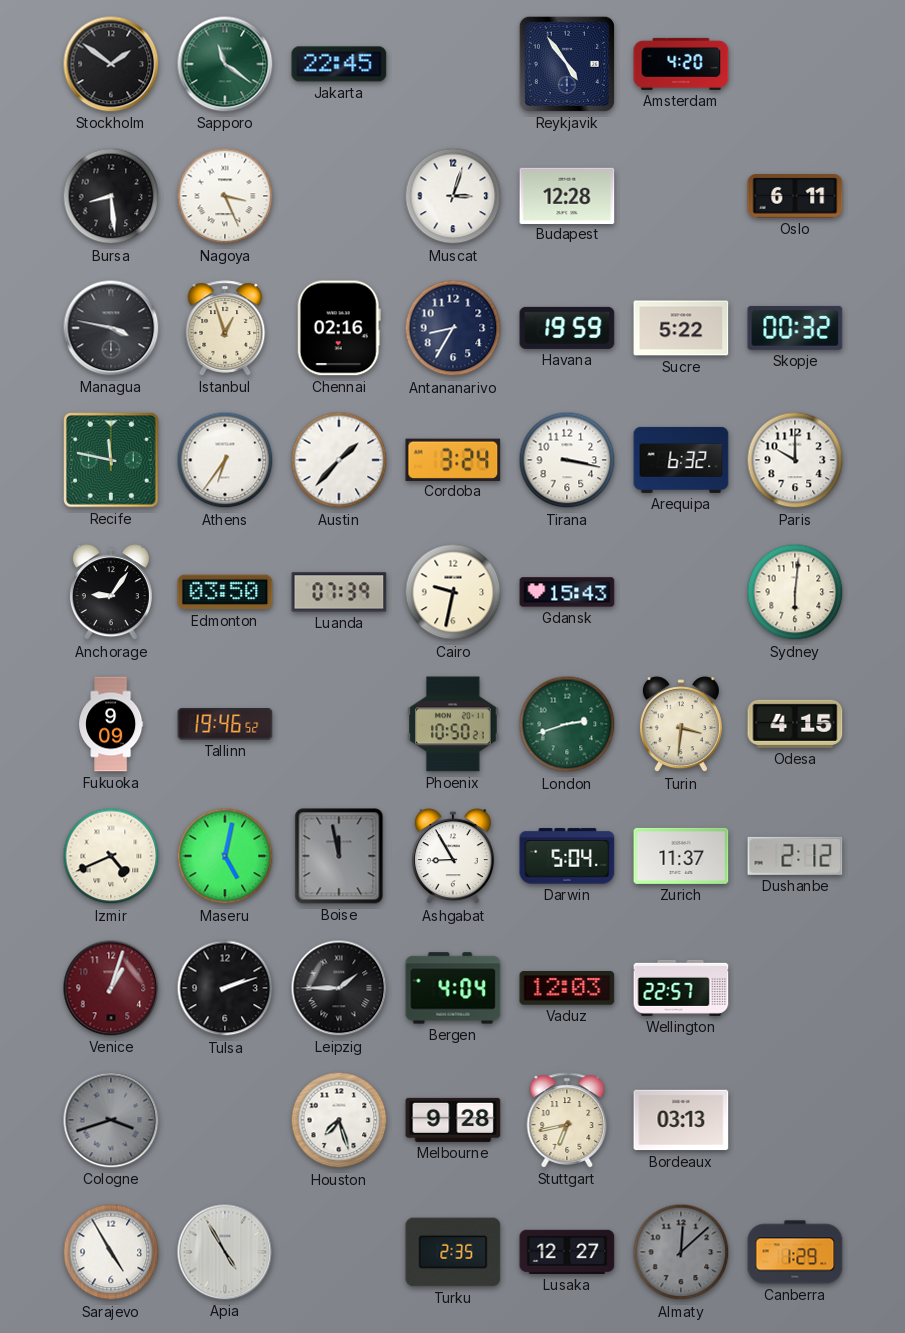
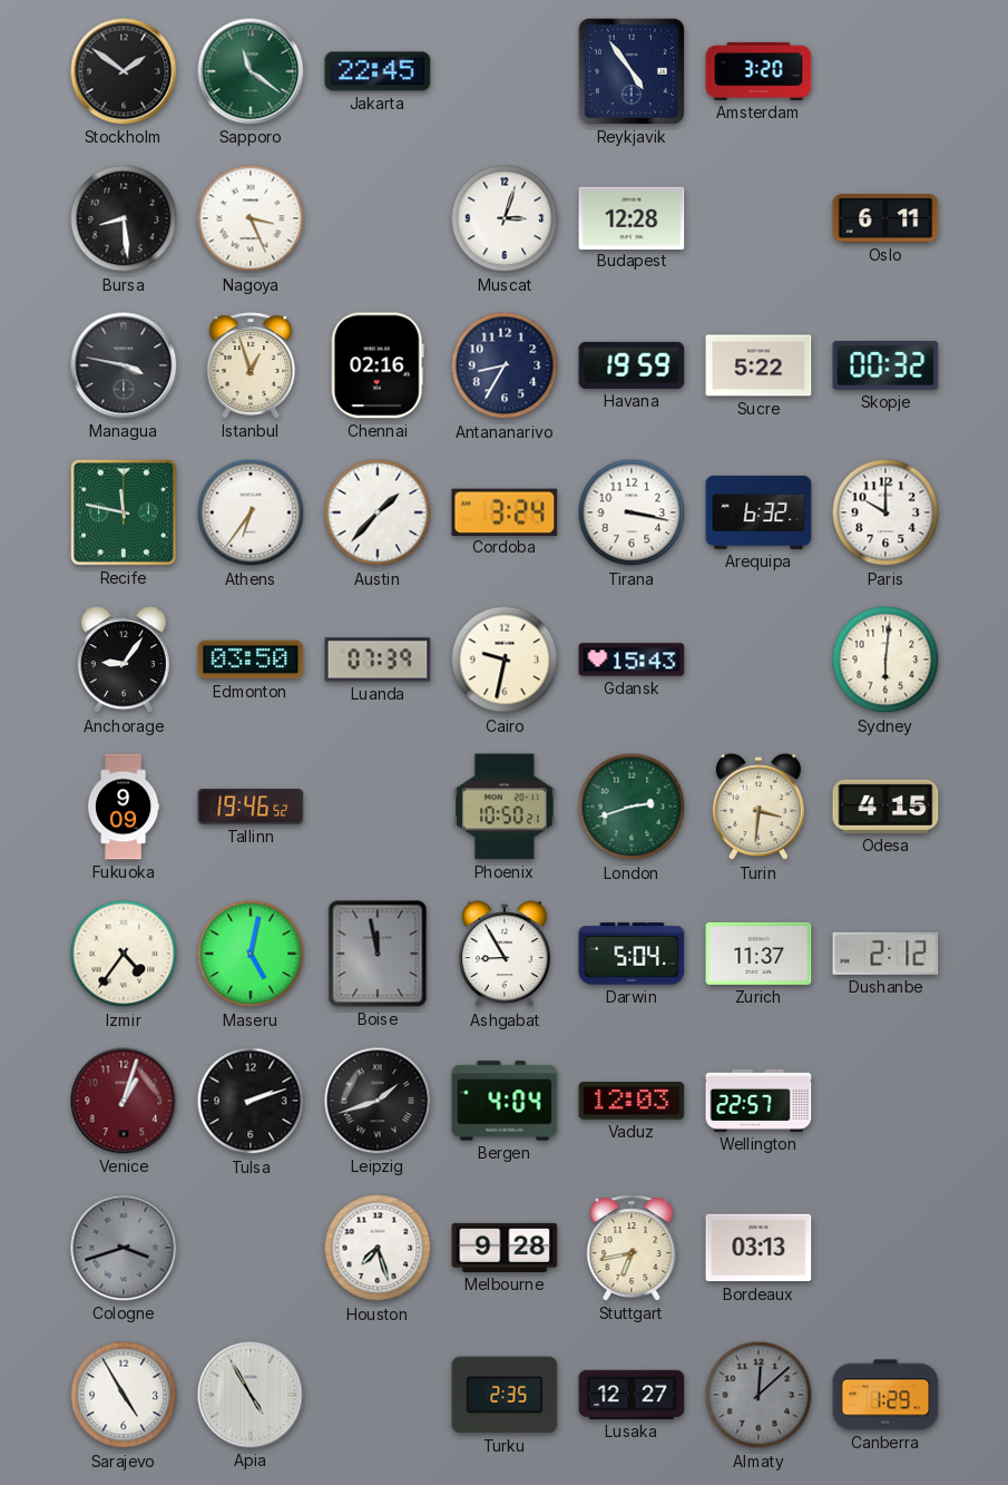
Amsterdam: 4:20 -> 3:20 (759, 71)
Izmir: 4:41 -> 4:36 (124, 954)
Leipzig: 1:45 -> 1:42 (378, 1101)
